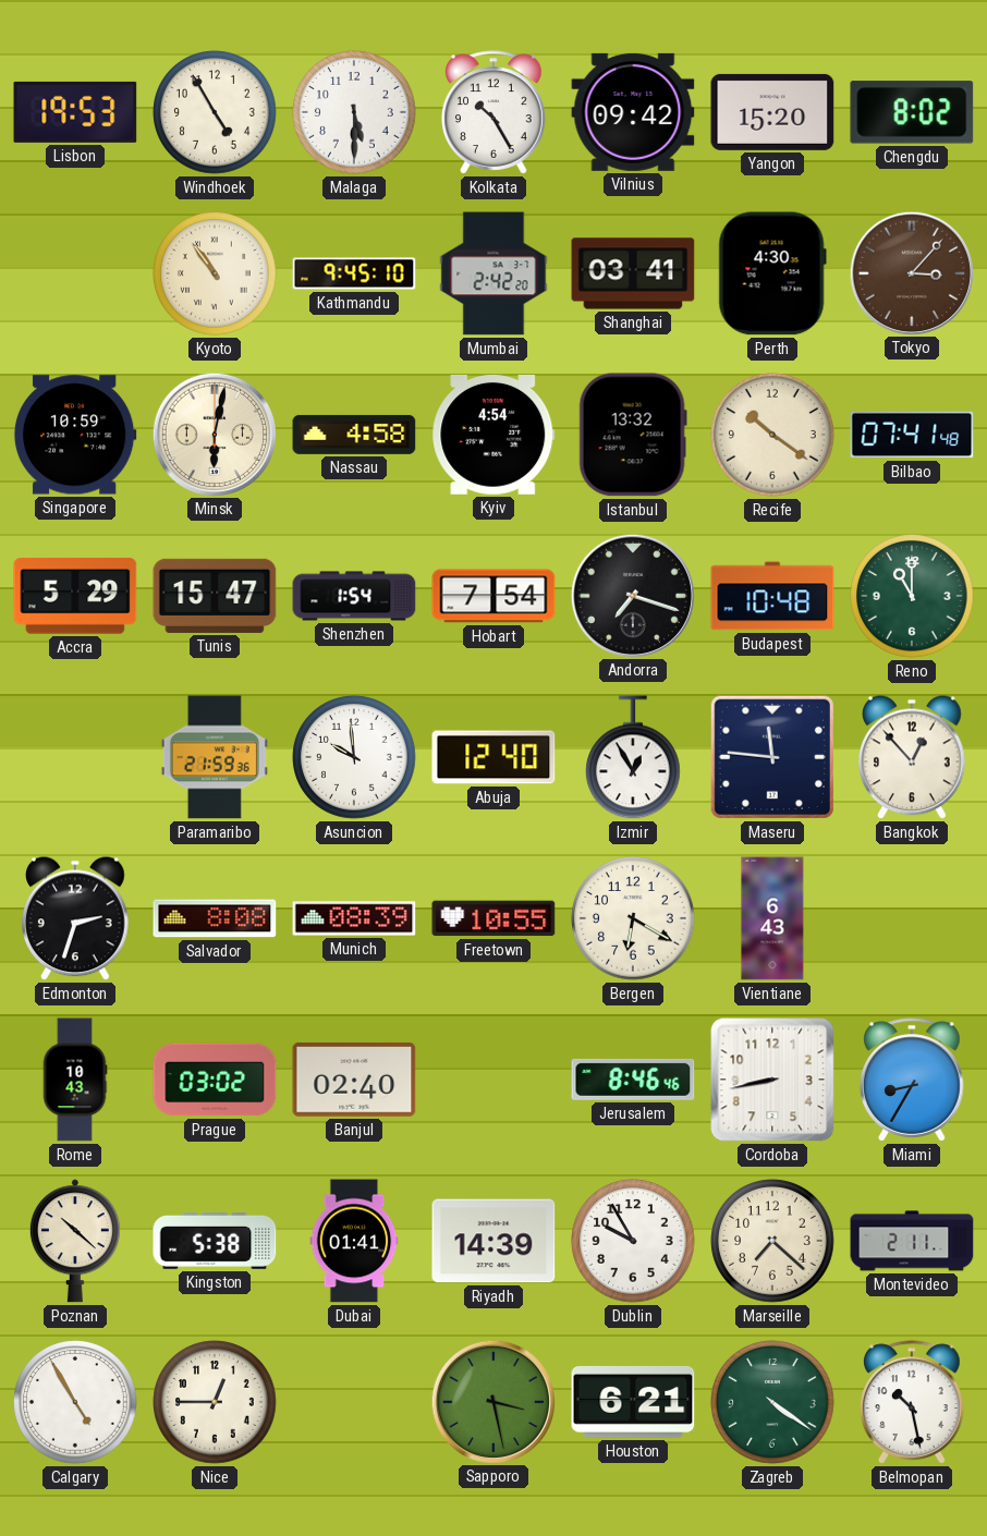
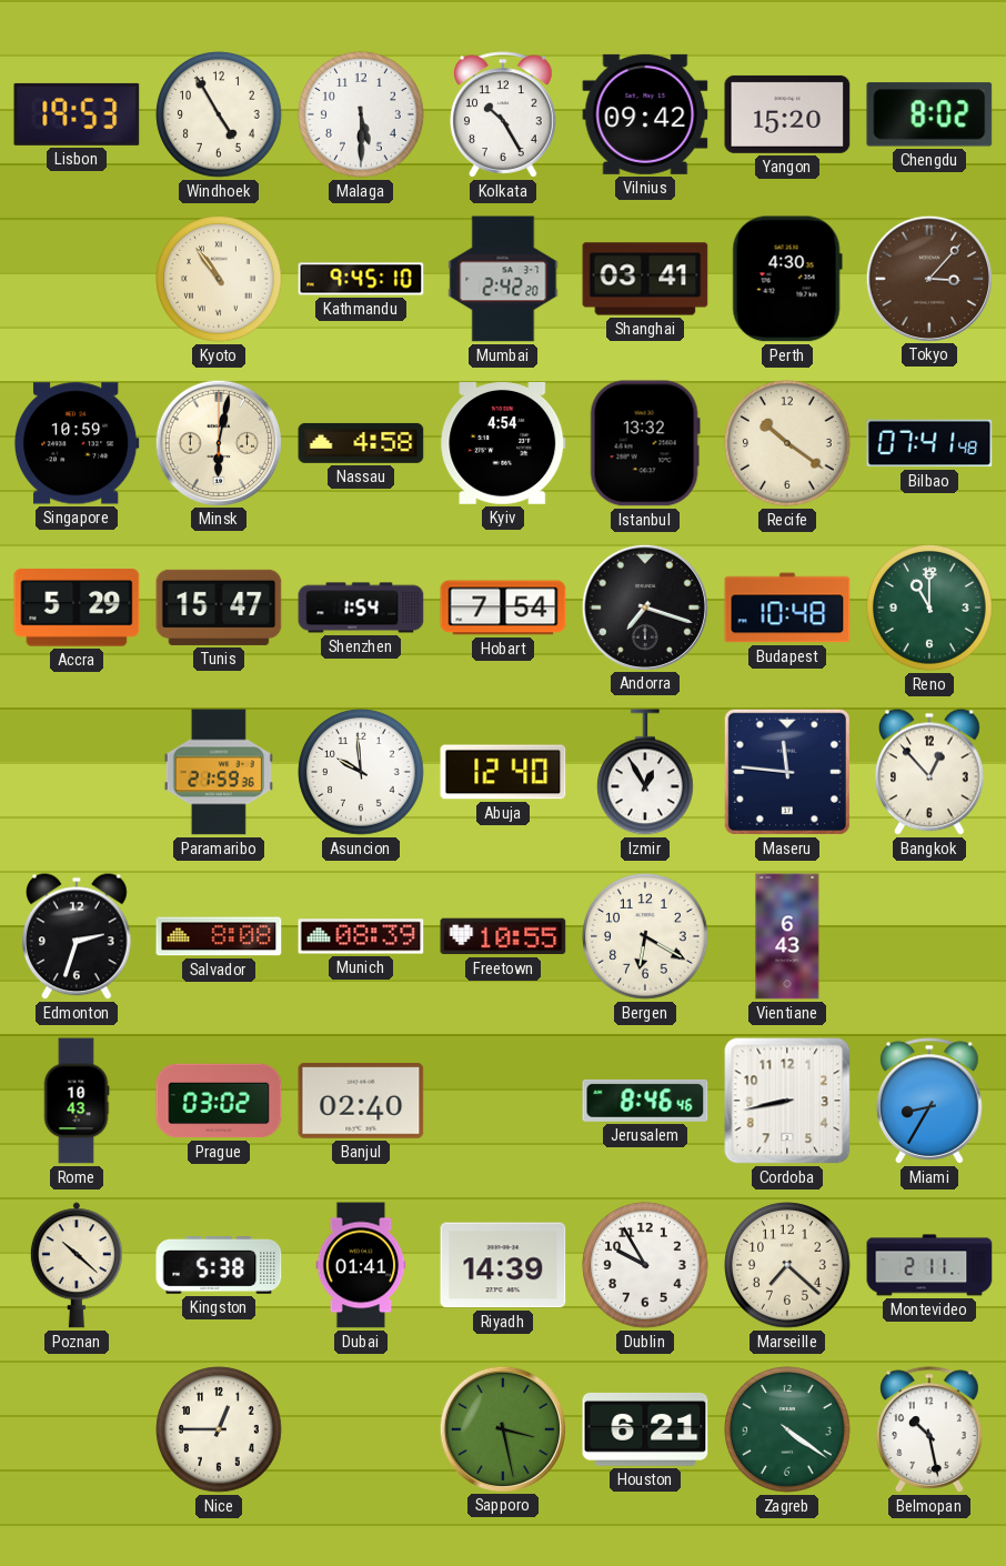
Calgary: 4:55 -> none (75, 1402)
